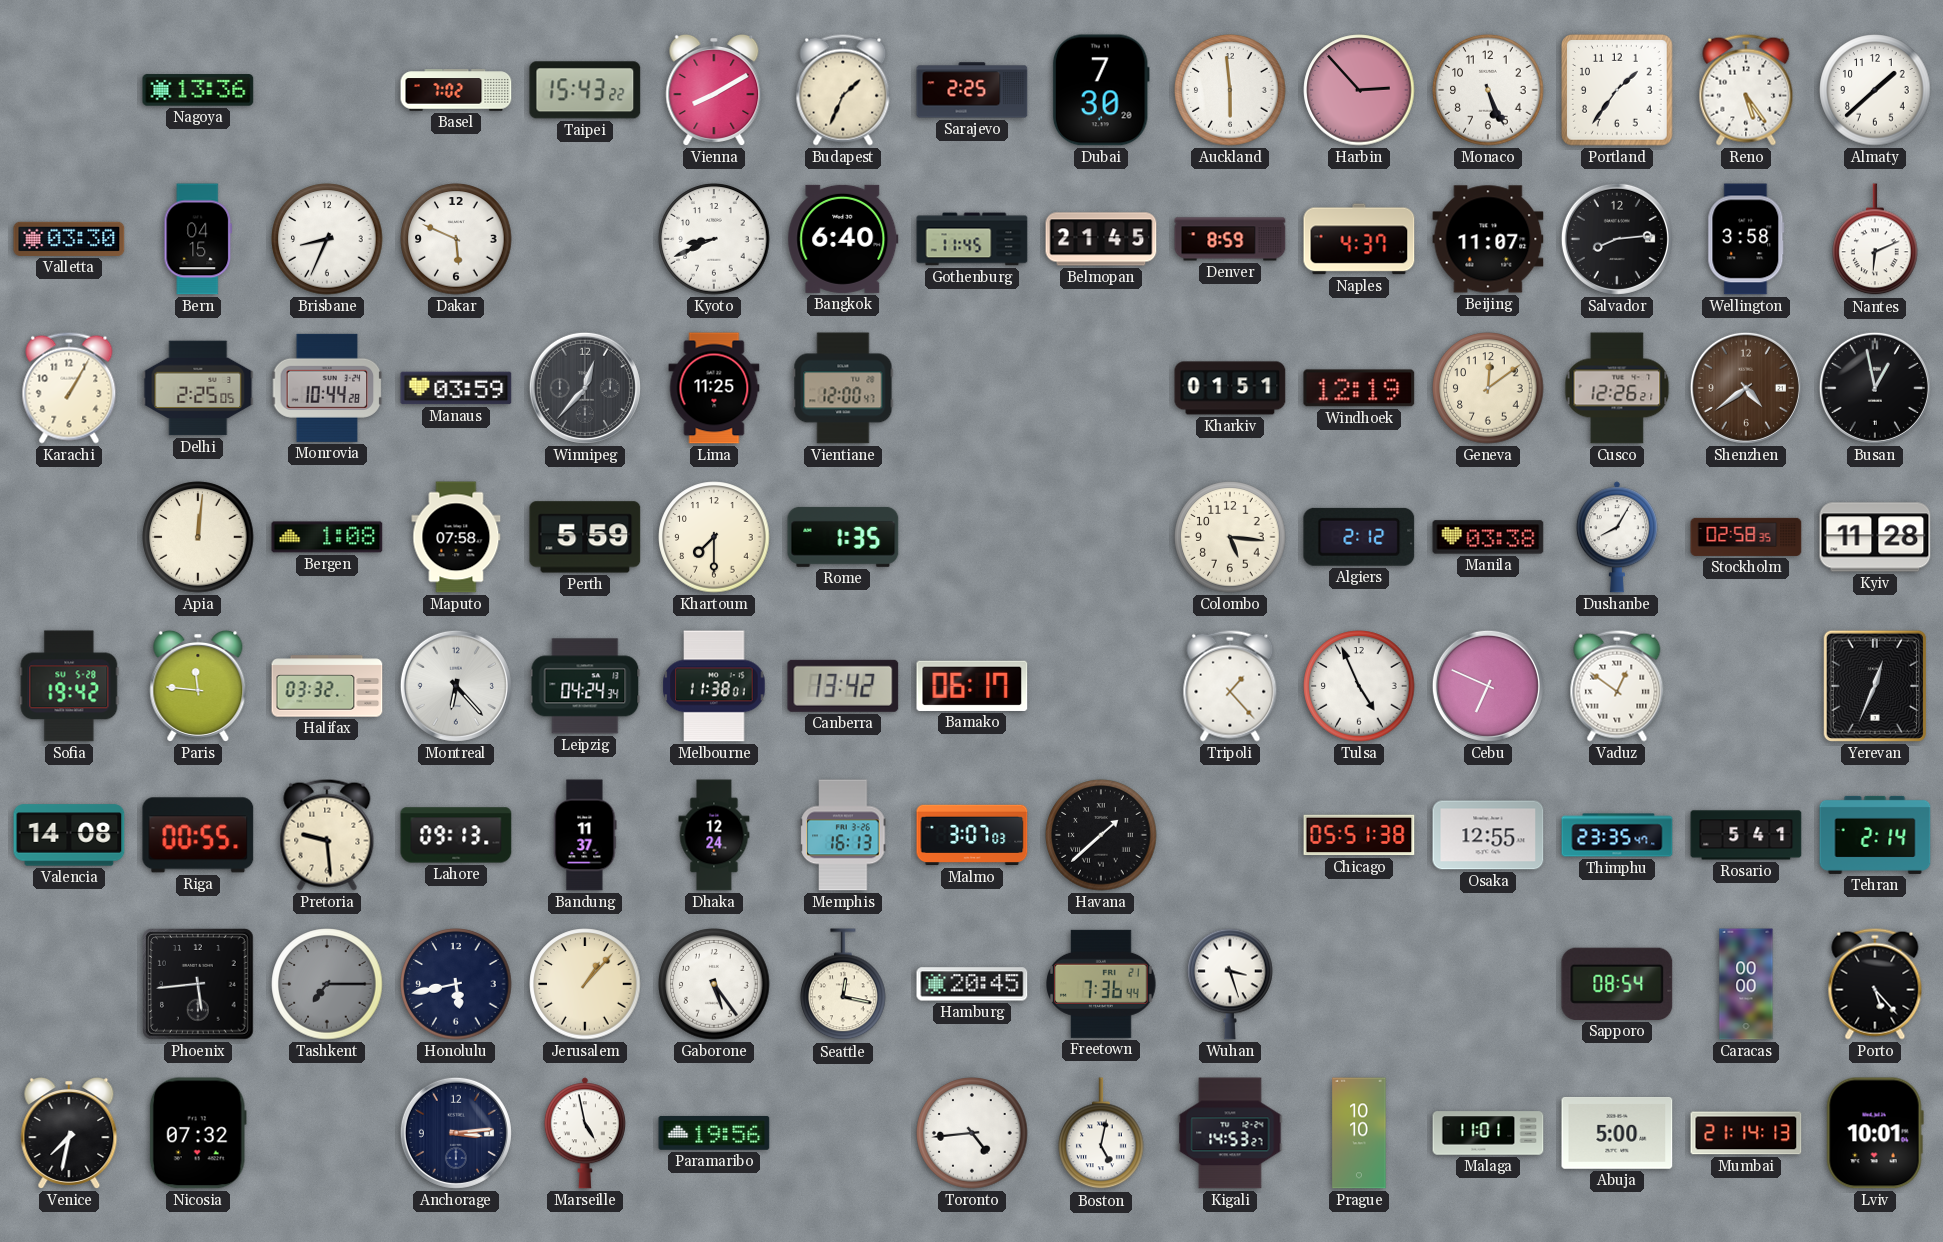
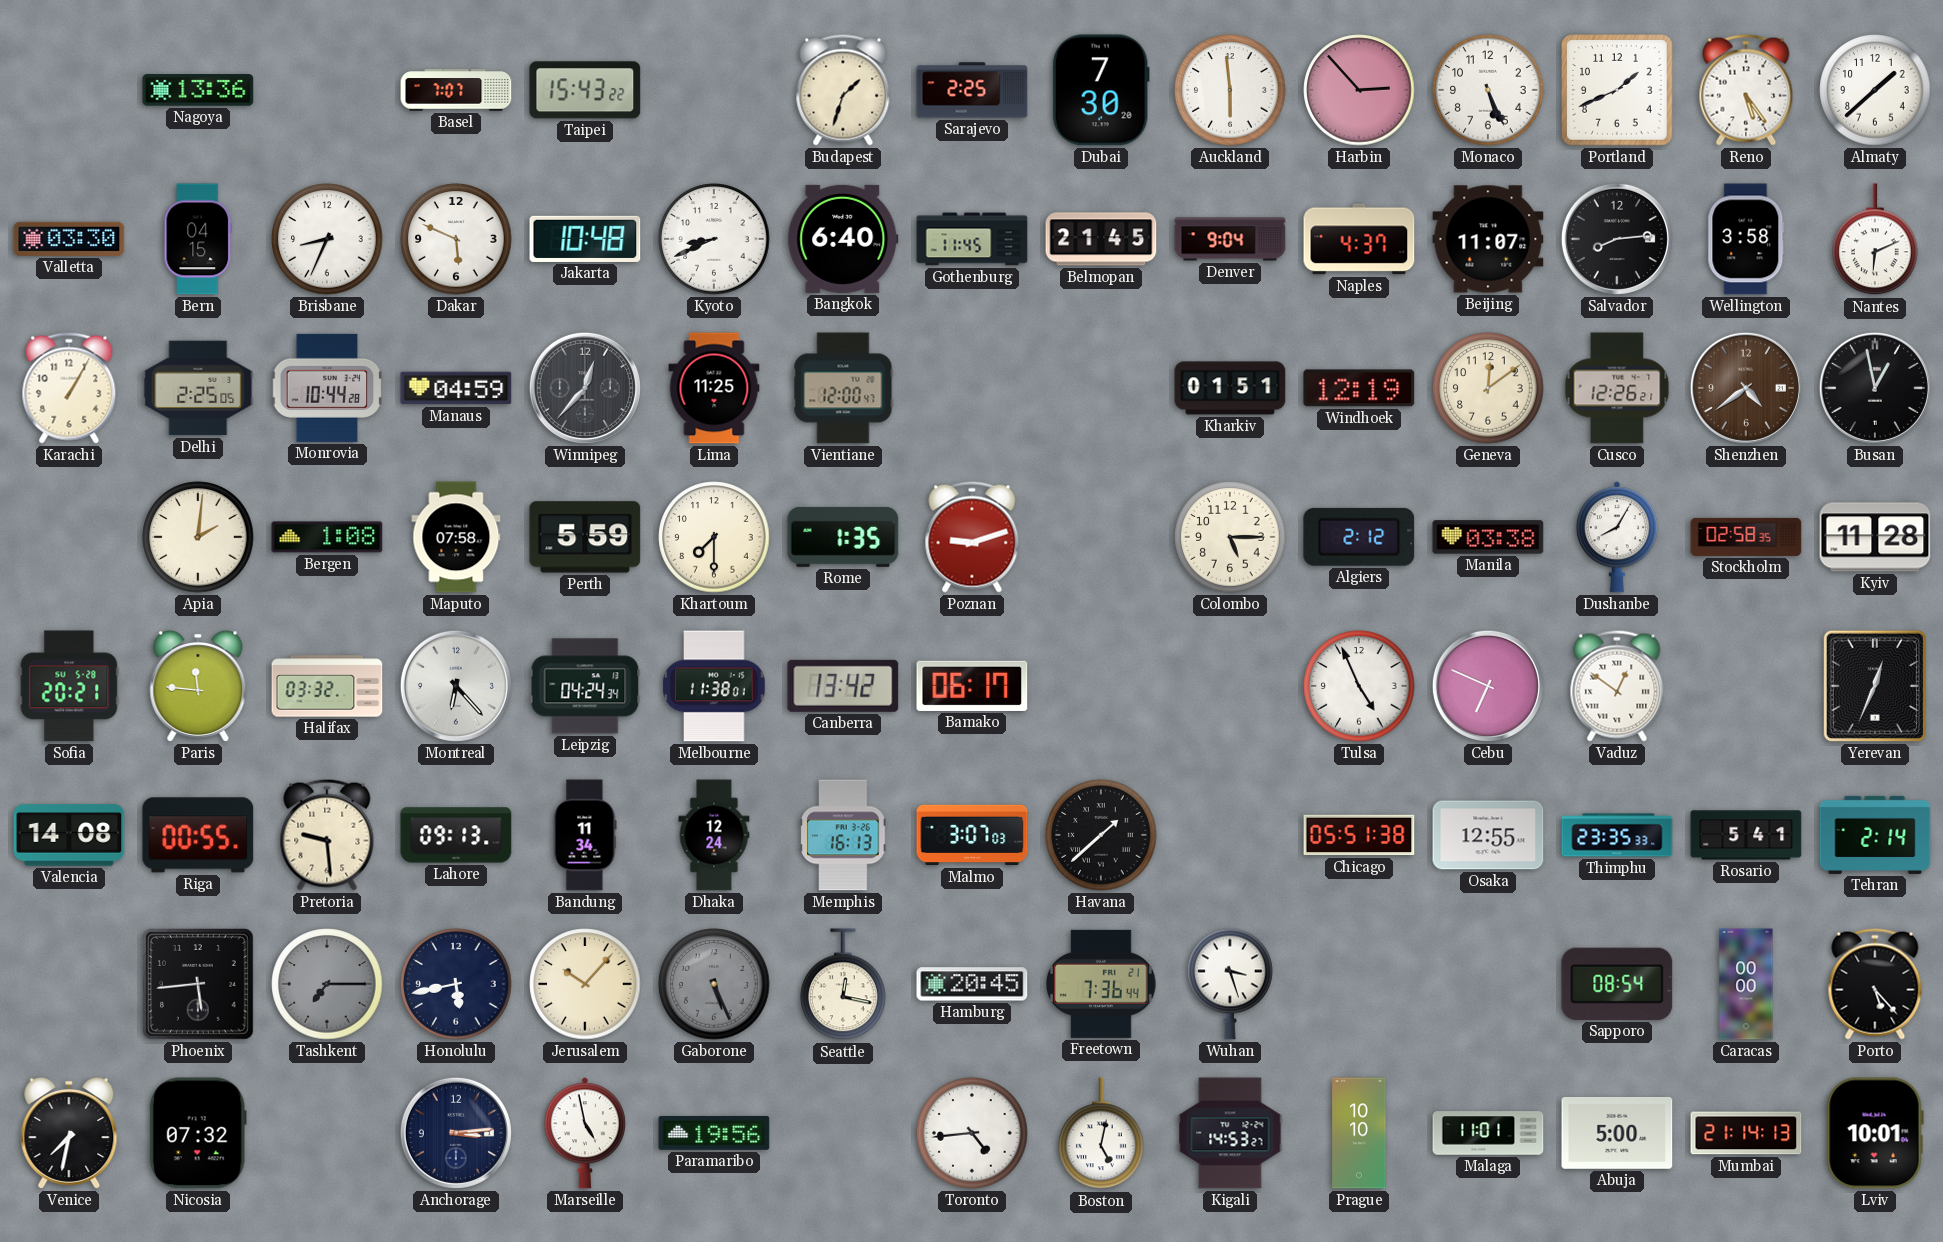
Basel: 7:02 -> 7:07 (456, 90)
Vienna: 8:10 -> none (714, 90)
Budapest: 1:34 -> 1:33 (843, 90)
Portland: 1:36 -> 1:41 (1618, 91)
Jakarta: none -> 10:48 (585, 239)
Denver: 8:59 -> 9:04 (1230, 239)
Manaus: 03:59 -> 04:59 (456, 388)
Apia: 12:01 -> 2:01 (198, 537)
Poznan: none -> 9:12 (972, 537)
Colombo: 5:16 -> 5:15 (1230, 537)
Sofia: 19:42 -> 20:21 (69, 686)
Tripoli: 1:23 -> none (1230, 686)
Bandung: 11:37 -> 11:34 (585, 835)
Thimphu: 23:35:47 -> 23:35:33 (1617, 835)
Jerusalem: 1:07 -> 10:07 (585, 984)
Gaborone: 5:24 -> 5:26 (714, 984)
Gaborone dial: white -> grey (714, 984)
